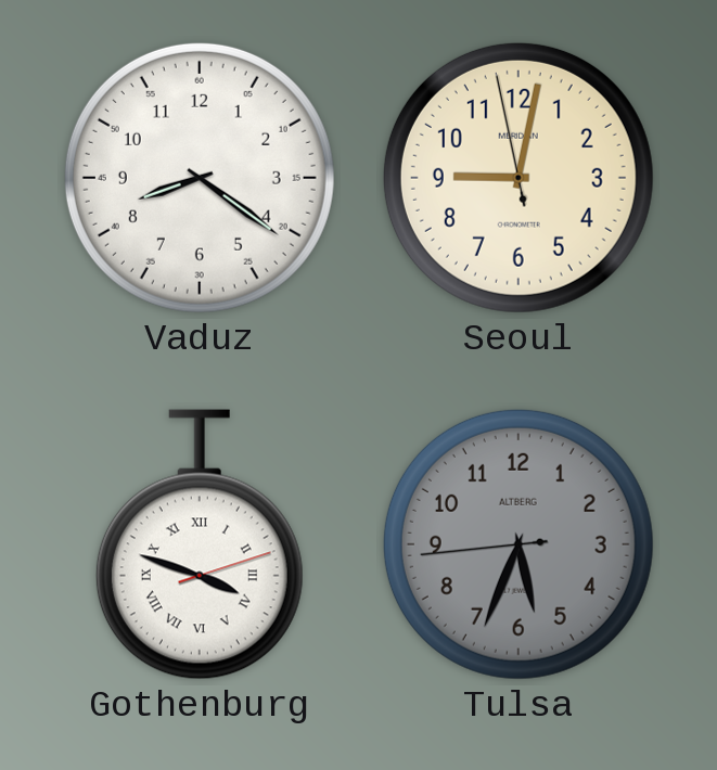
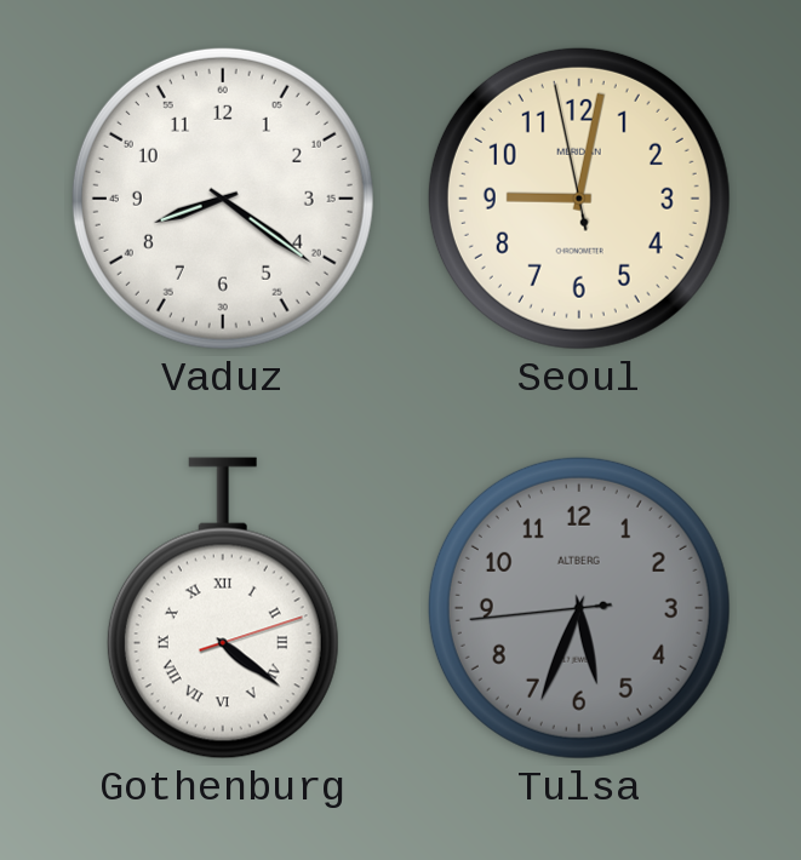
Gothenburg: 3:48 -> 4:21 (223, 608)
